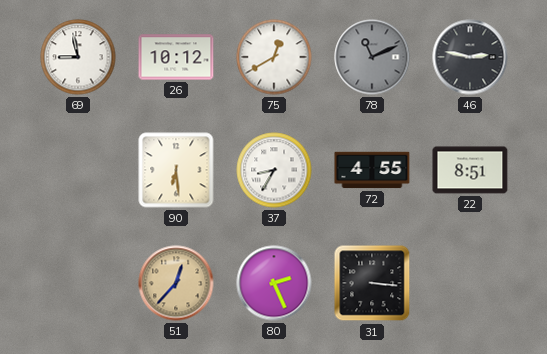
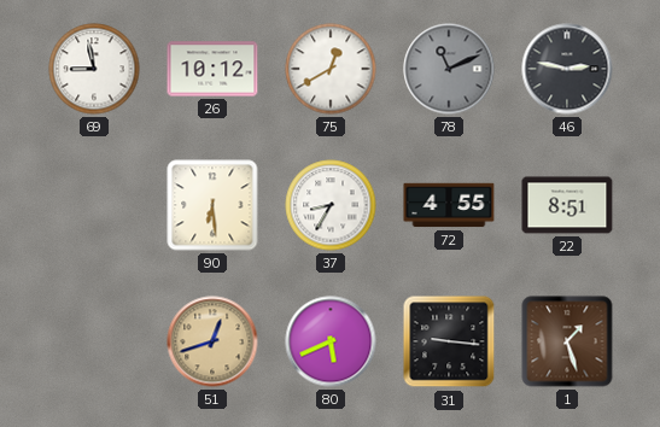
51: 12:37 -> 12:42 (212, 341)
80: 2:26 -> 5:41 (331, 341)
31: 3:16 -> 9:16 (449, 341)
1: none -> 1:27 (567, 341)
